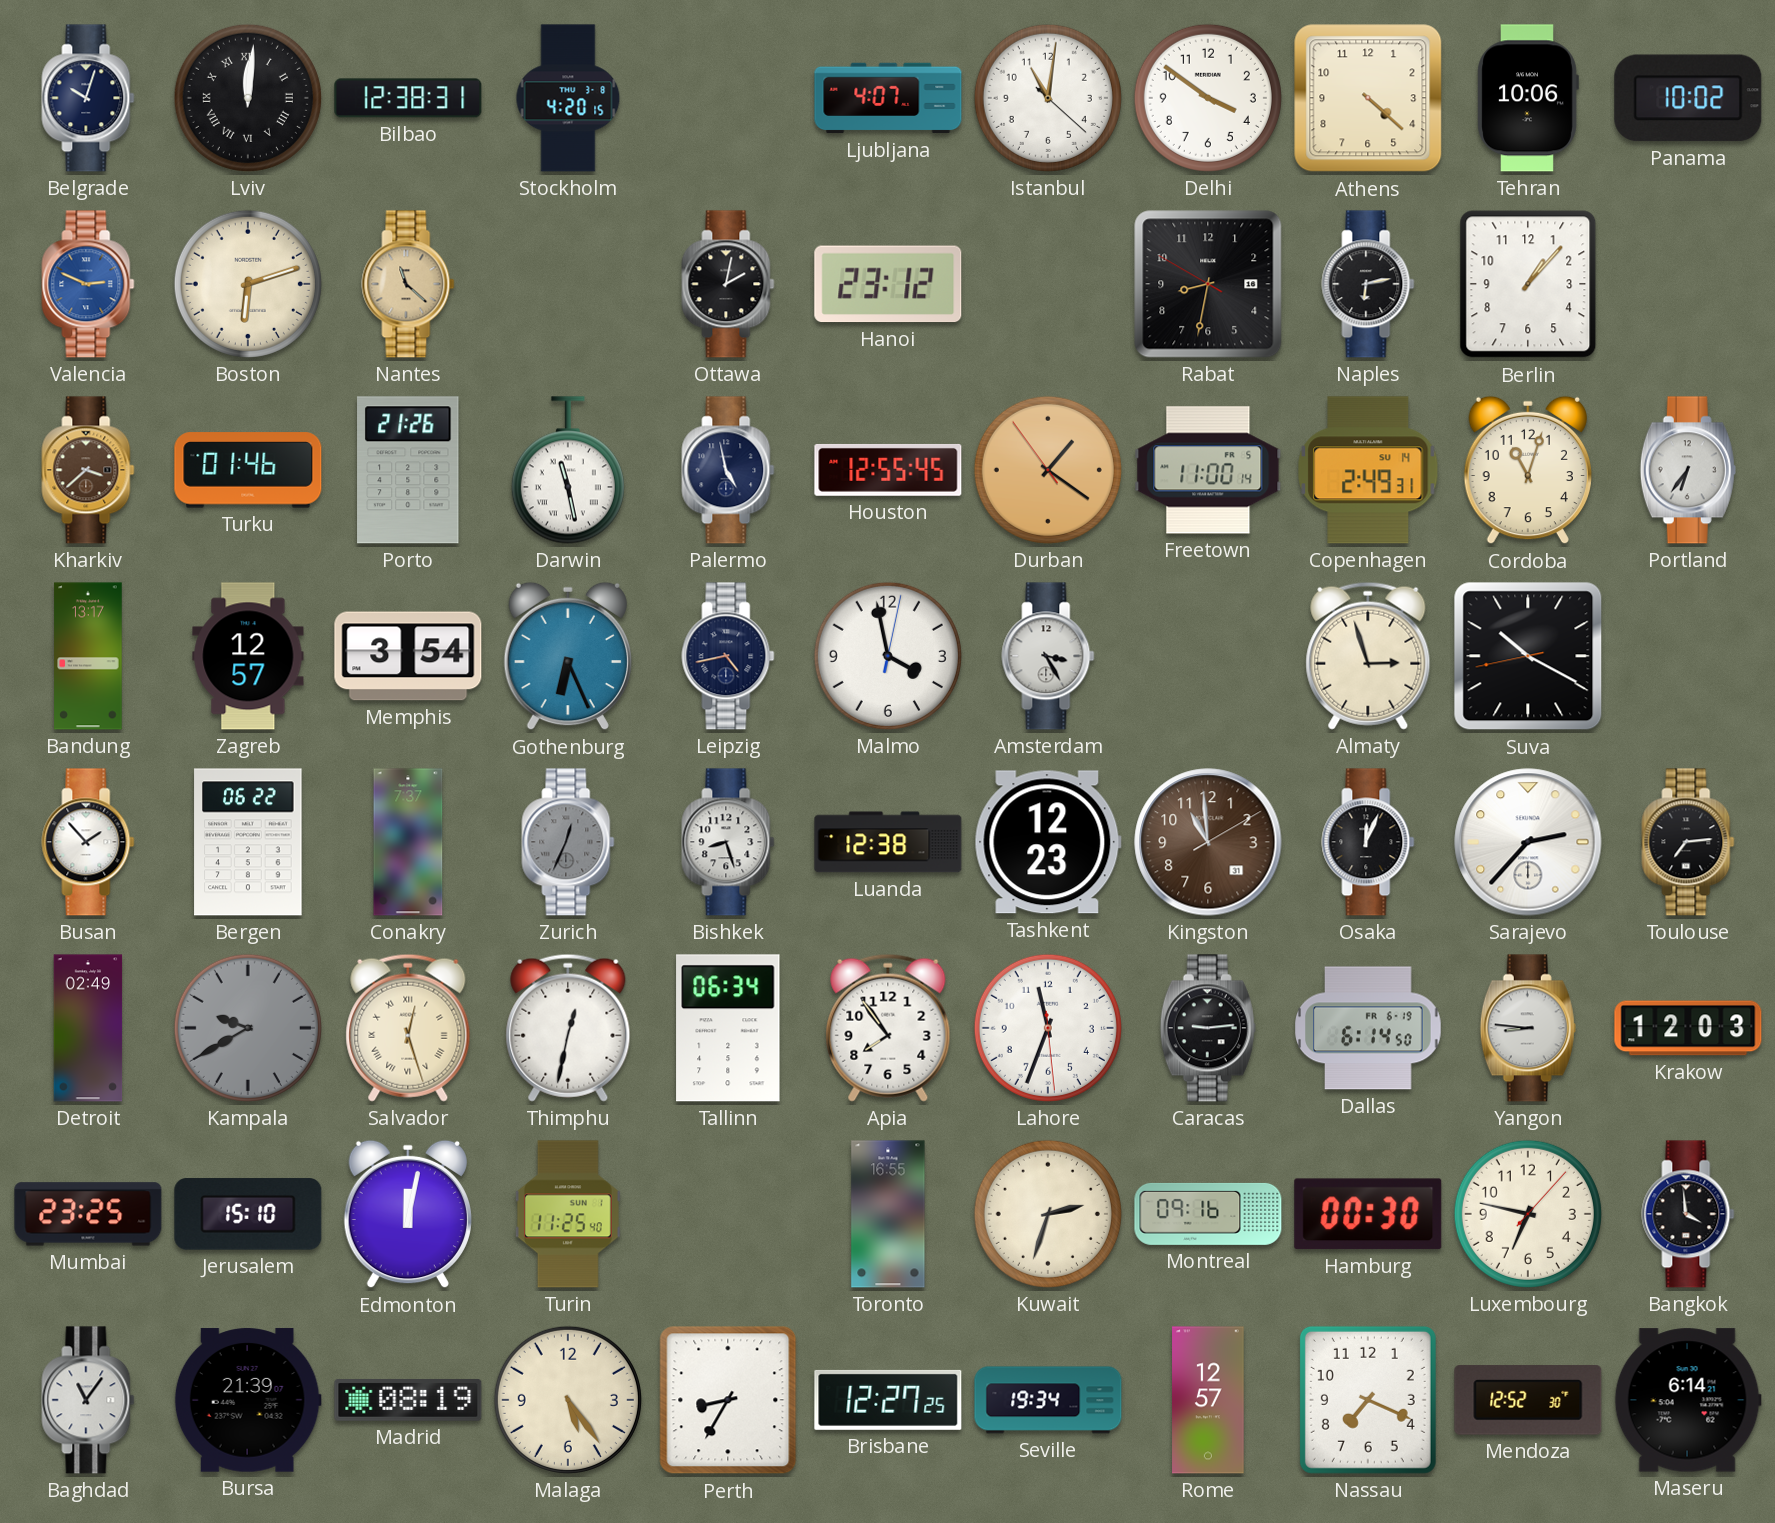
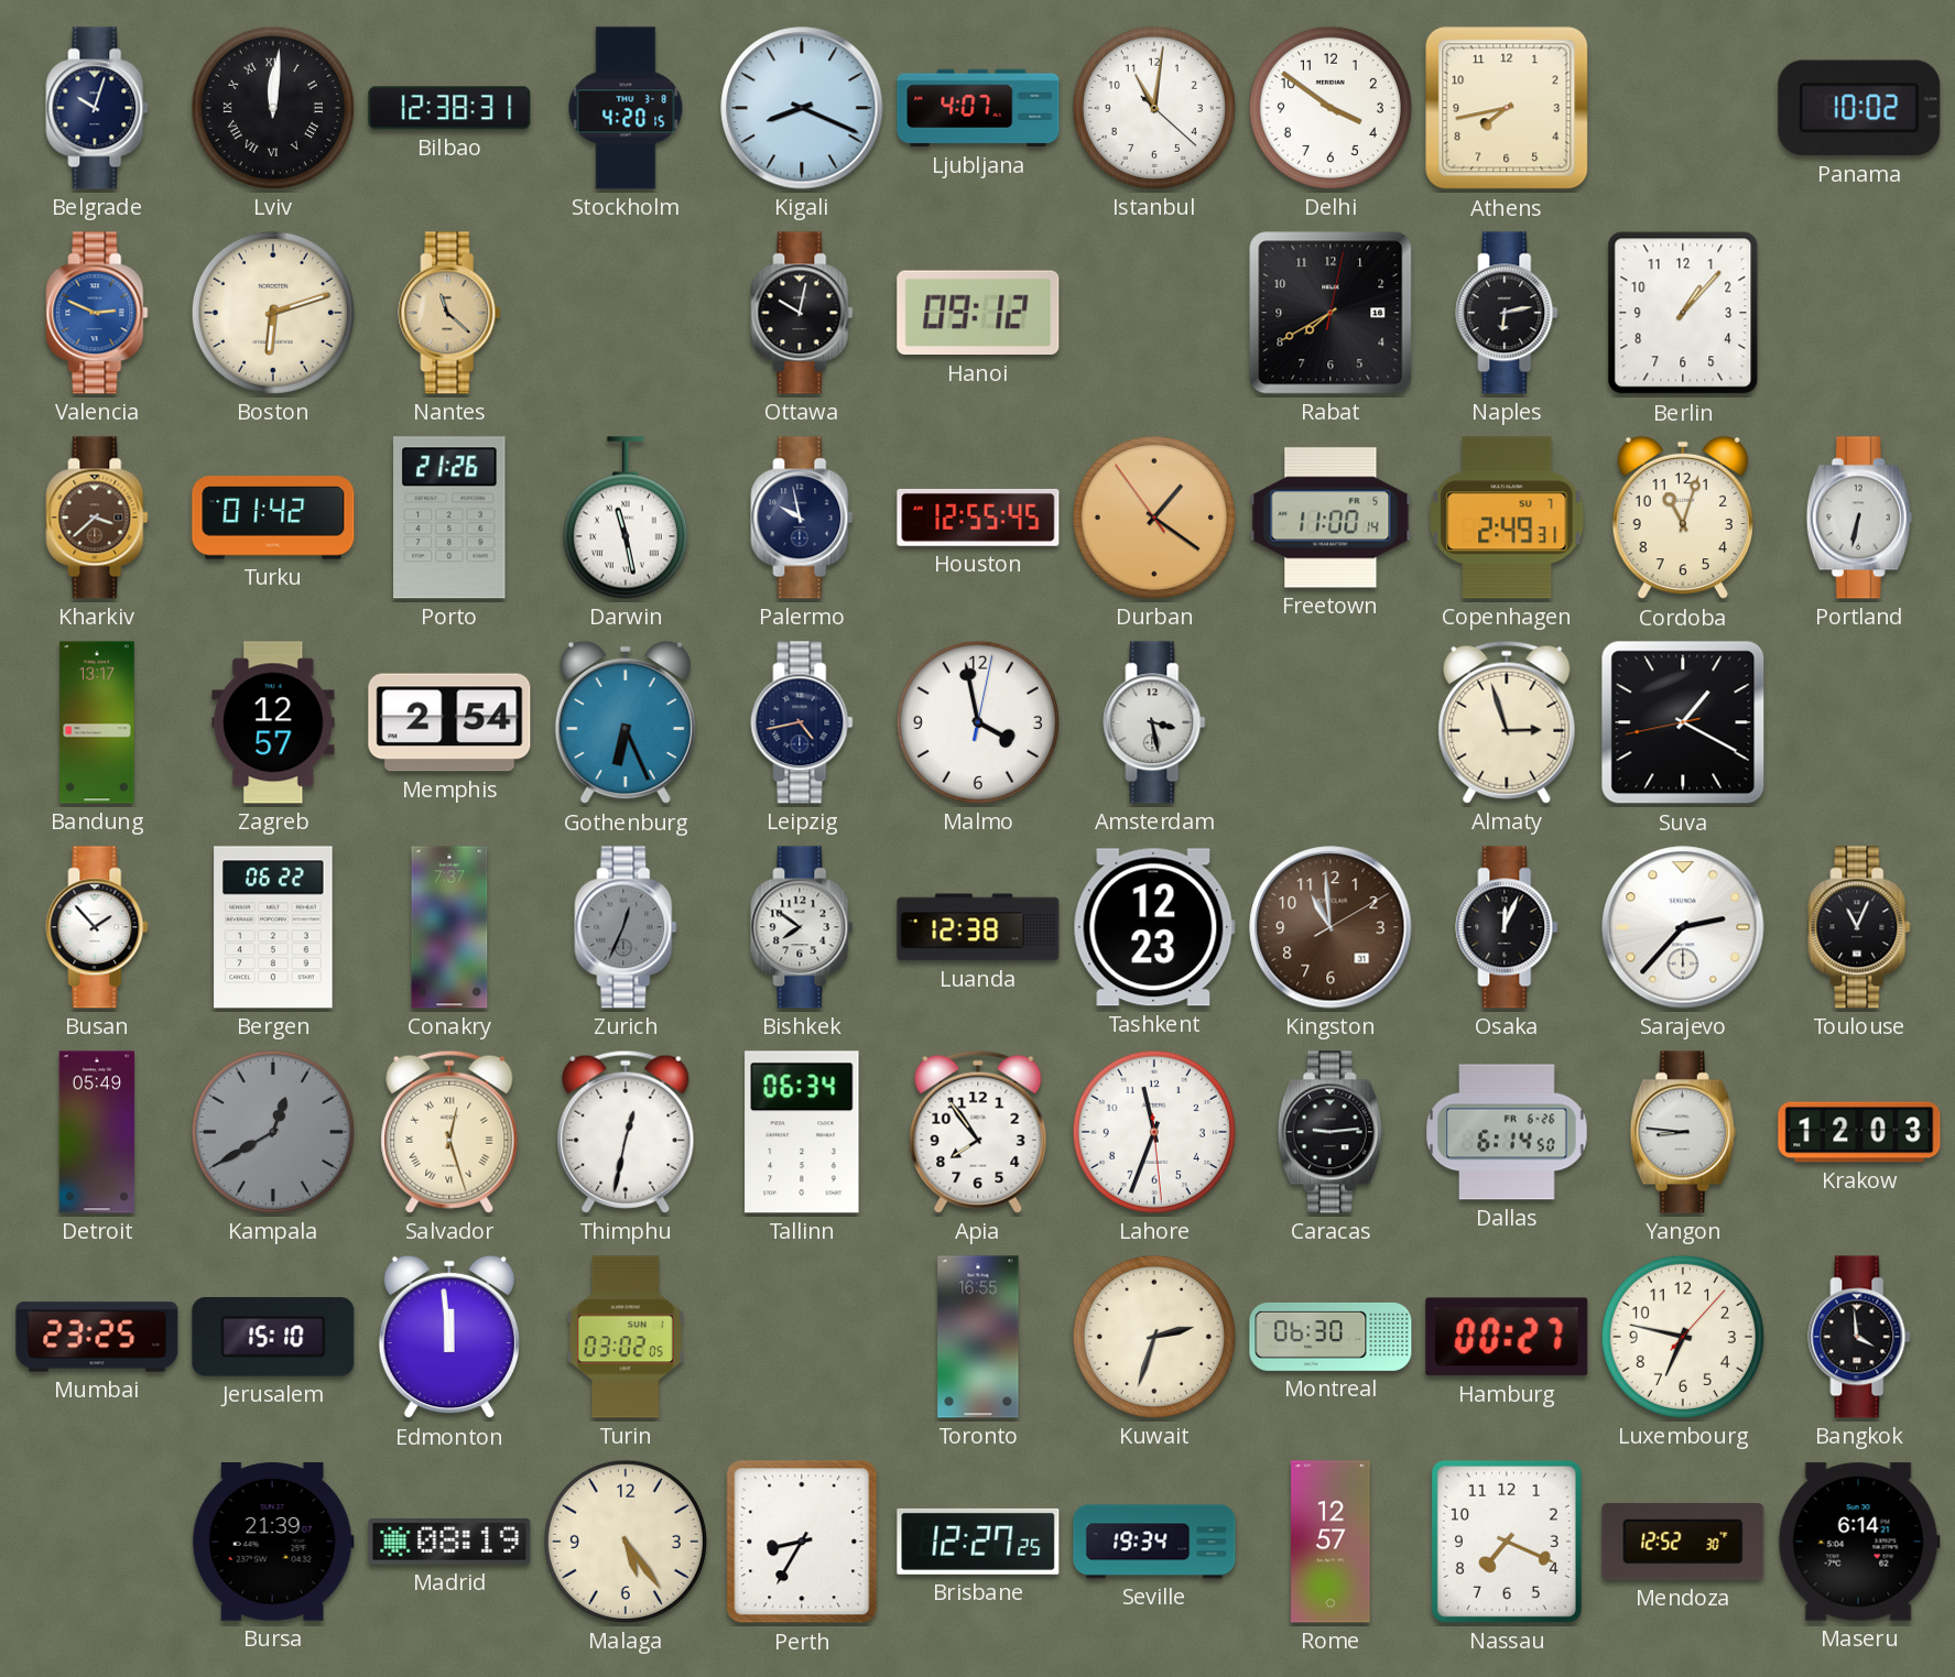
Kigali: none -> 8:19 (802, 108)
Athens: 4:22 -> 7:43 (1507, 108)
Tehran: 10:06 -> none (1528, 98)
Ottawa: 2:02 -> 10:02 (802, 313)
Hanoi: 23:12 -> 09:12 (978, 313)
Rabat: 8:31 -> 7:40 (1331, 313)
Turku: 01:46 -> 01:42 (273, 518)
Palermo: 4:58 -> 9:58 (802, 518)
Copenhagen date: SU 14 -> SU 7 (1507, 518)
Portland: 6:36 -> 6:32 (1859, 518)
Memphis: 3:54 -> 2:54 (449, 722)
Amsterdam: 3:25 -> 3:28 (1154, 722)
Suva: 10:19 -> 1:19 (1683, 722)
Bishkek: 8:27 -> 7:51 (802, 927)
Toulouse: 7:14 -> 11:04 (1859, 927)
Detroit: 02:49 -> 05:49 (97, 1132)
Kampala: 9:40 -> 12:40 (273, 1132)
Dallas date: FR 6-19 -> FR 6-26 (1507, 1132)
Edmonton: 12:02 -> 11:59 (449, 1337)
Turin: 11:25 -> 03:02 (626, 1337)
Montreal: 09:16 -> 06:30 (1331, 1337)
Hamburg: 00:30 -> 00:27 (1507, 1337)
Baghdad: 11:06 -> none (88, 1400)
